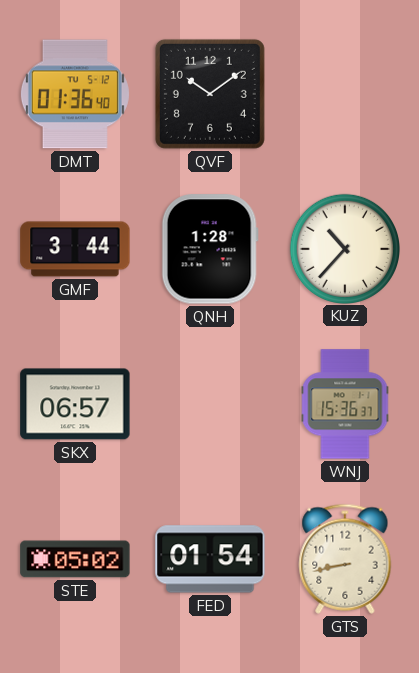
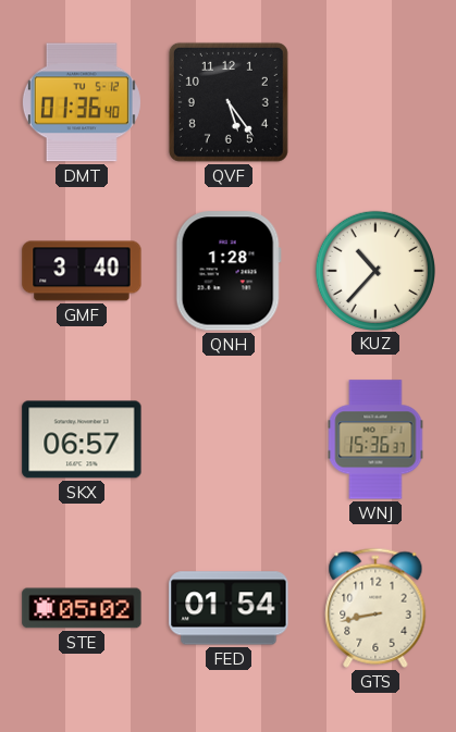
QVF: 10:09 -> 5:24 (229, 102)
GMF: 3:44 -> 3:40 (82, 271)
